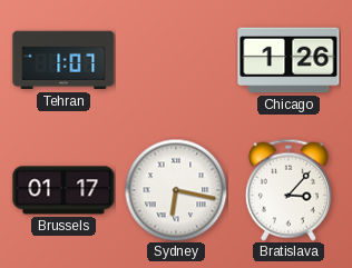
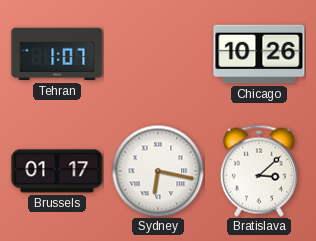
Chicago: 1:26 -> 10:26 (259, 54)
Bratislava: 3:07 -> 3:08 (259, 171)
